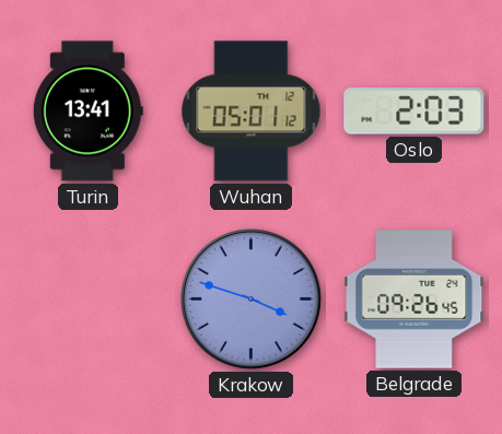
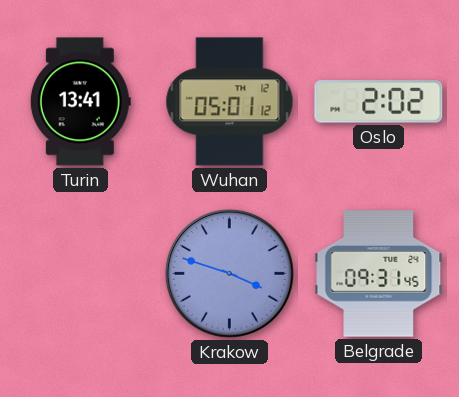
Oslo: 2:03 -> 2:02 (379, 102)
Belgrade: 09:26 -> 09:31 (379, 274)
